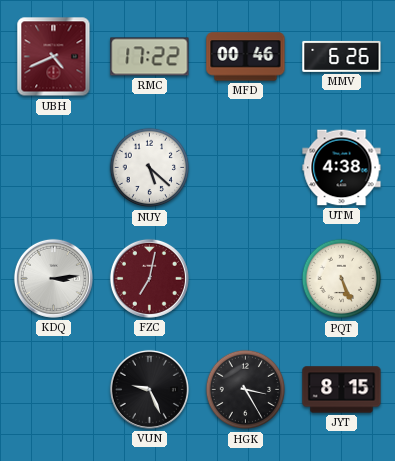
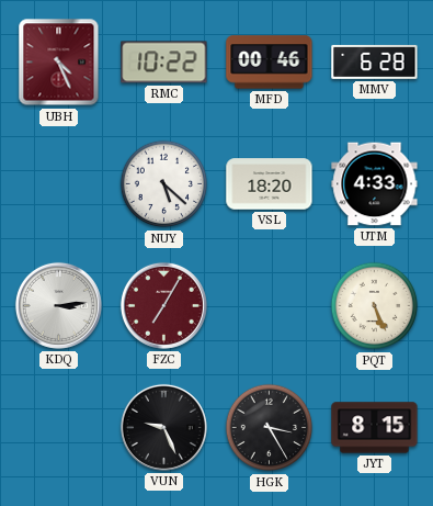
UBH: 4:41 -> 4:26 (59, 63)
RMC: 17:22 -> 10:22 (164, 63)
MMV: 6:26 -> 6:28 (375, 61)
VSL: none -> 18:20 (270, 184)
UTM: 4:38 -> 4:33 (375, 184)
FZC: 7:02 -> 7:05 (163, 305)
